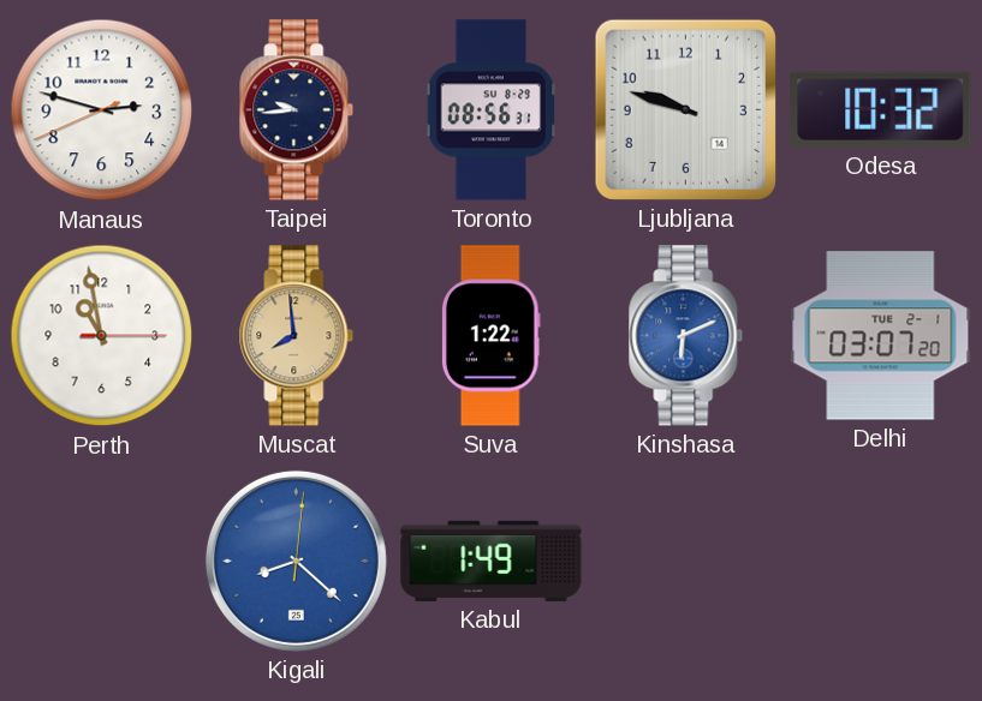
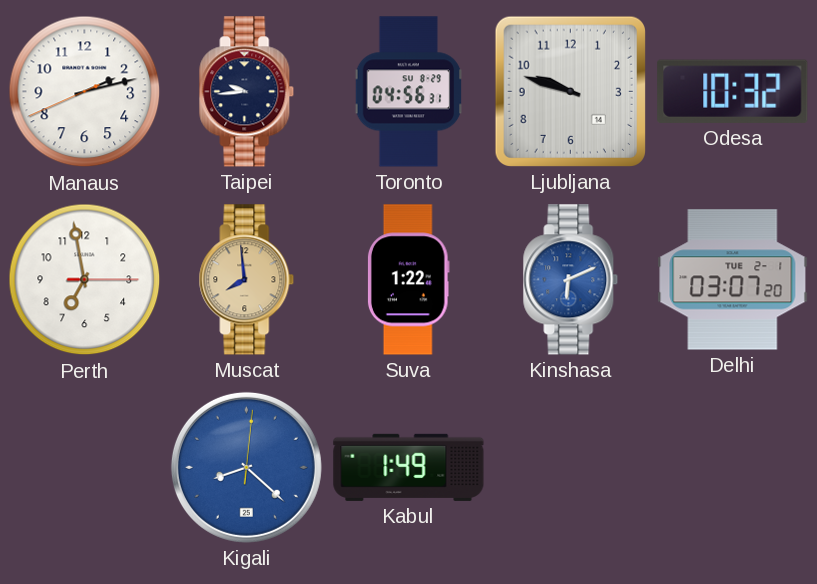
Manaus: 2:47 -> 2:12 (85, 92)
Toronto: 08:56 -> 04:56 (409, 92)
Perth: 10:58 -> 6:58 (85, 280)
